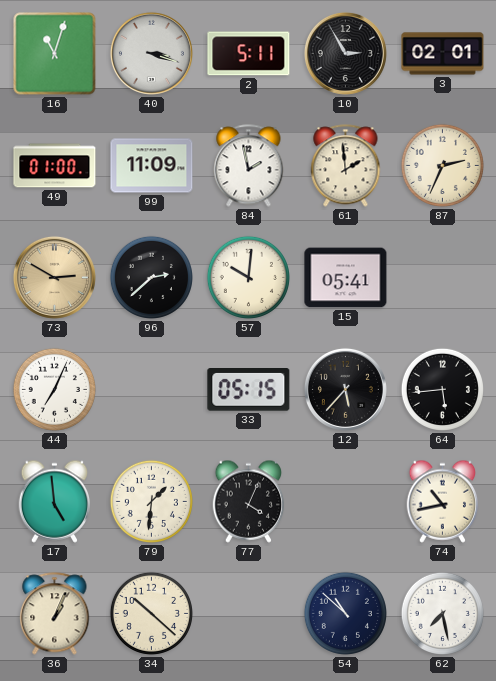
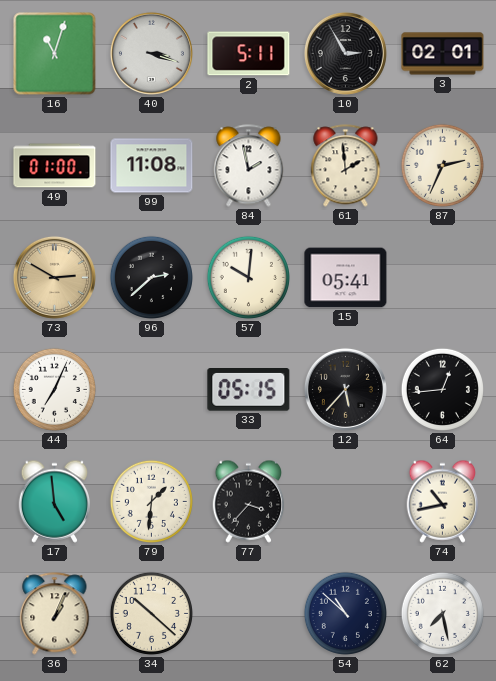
99: 11:09 -> 11:08 (152, 166)
64: 5:44 -> 12:44 (442, 389)
77: 4:04 -> 3:37 (249, 501)
